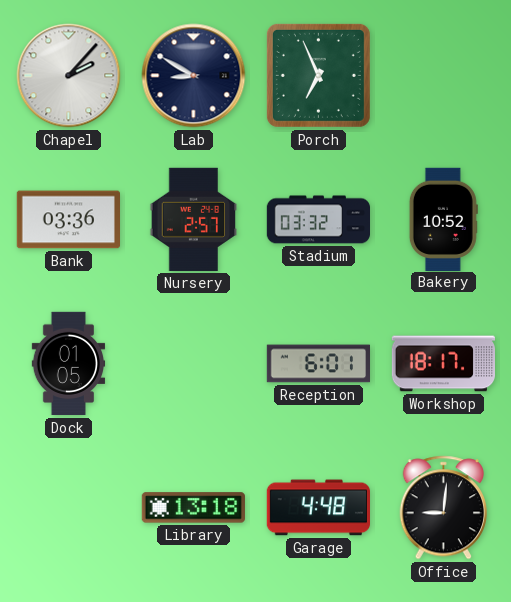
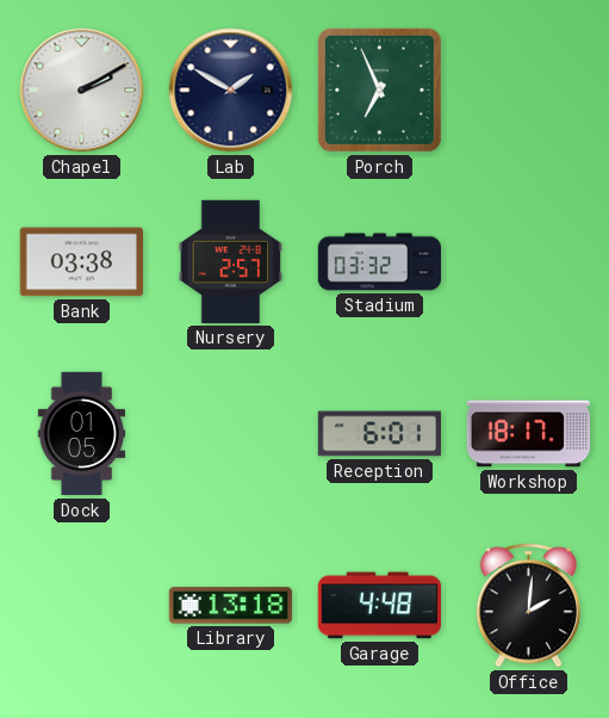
Chapel: 2:07 -> 2:10 (82, 91)
Lab: 8:50 -> 1:50 (231, 91)
Bank: 03:36 -> 03:38 (81, 262)
Bakery: 10:52 -> none (443, 219)
Office: 9:01 -> 2:01 (529, 606)
